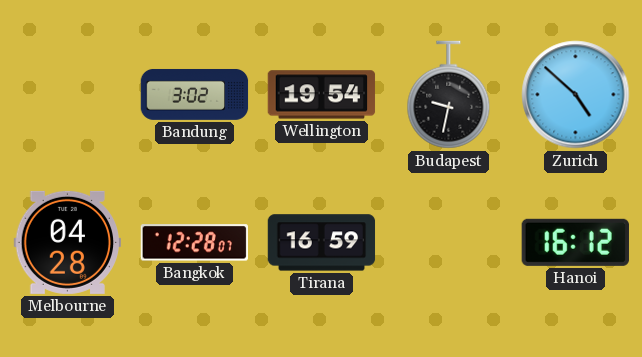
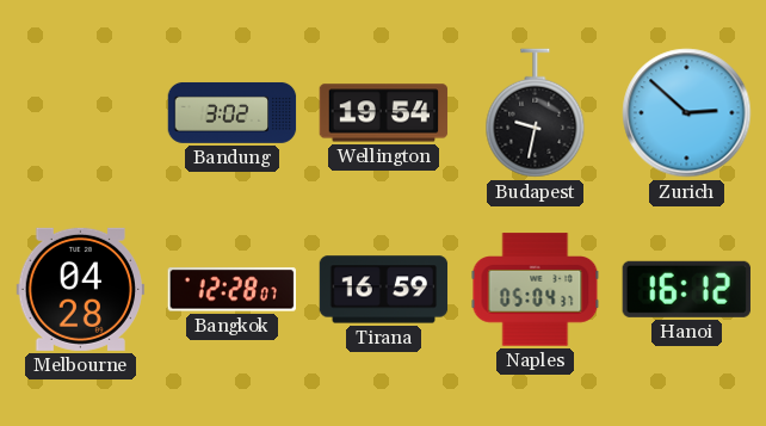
Zurich: 4:52 -> 2:52 (687, 113)
Naples: none -> 05:04 (536, 290)
